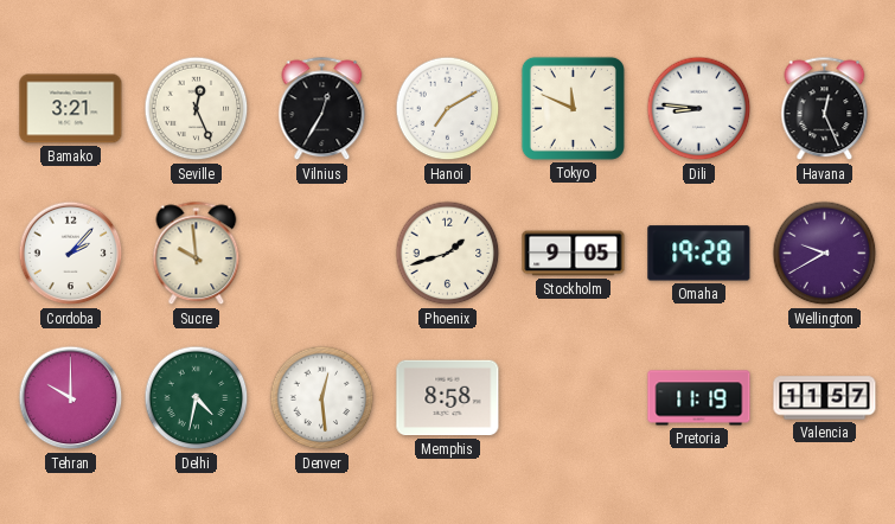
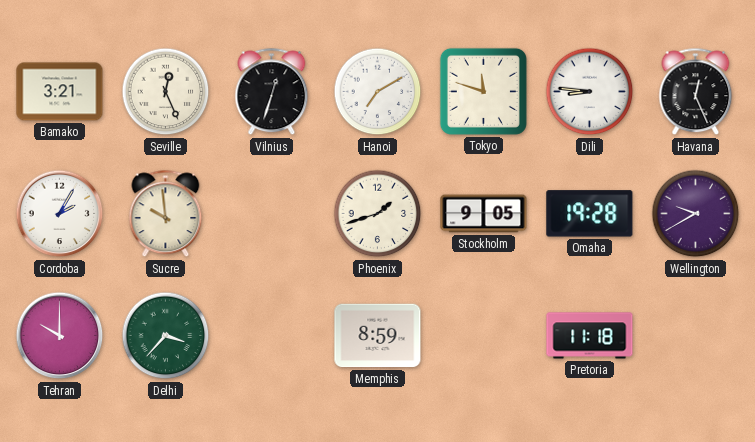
Vilnius: 12:35 -> 12:33 (272, 92)
Tokyo: 11:49 -> 11:48 (483, 91)
Cordoba: 2:07 -> 2:05 (60, 214)
Delhi: 4:32 -> 3:37 (166, 336)
Denver: 12:29 -> none (322, 398)
Memphis: 8:58 -> 8:59 (378, 336)
Pretoria: 11:19 -> 11:18 (590, 336)
Valencia: 11:57 -> none (825, 398)
